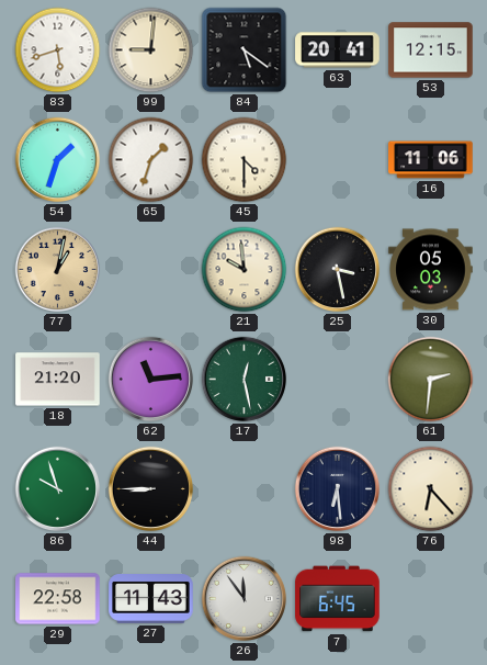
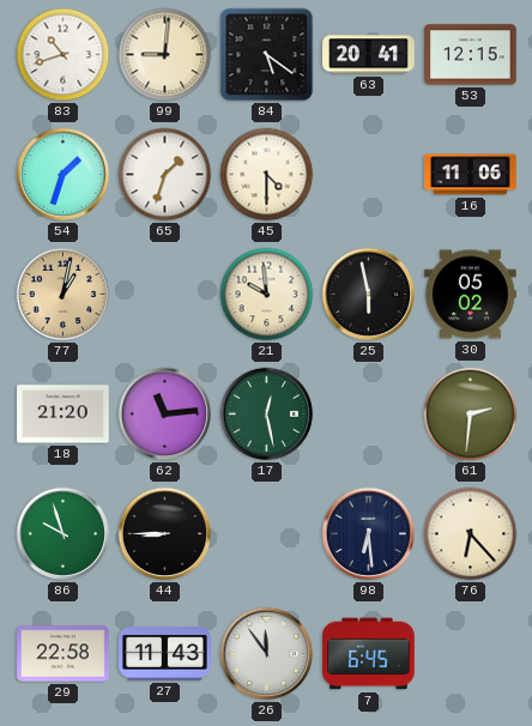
83: 5:42 -> 10:42 (64, 55)
25: 3:28 -> 5:58 (369, 295)
30: 05:03 -> 05:02 (471, 295)
